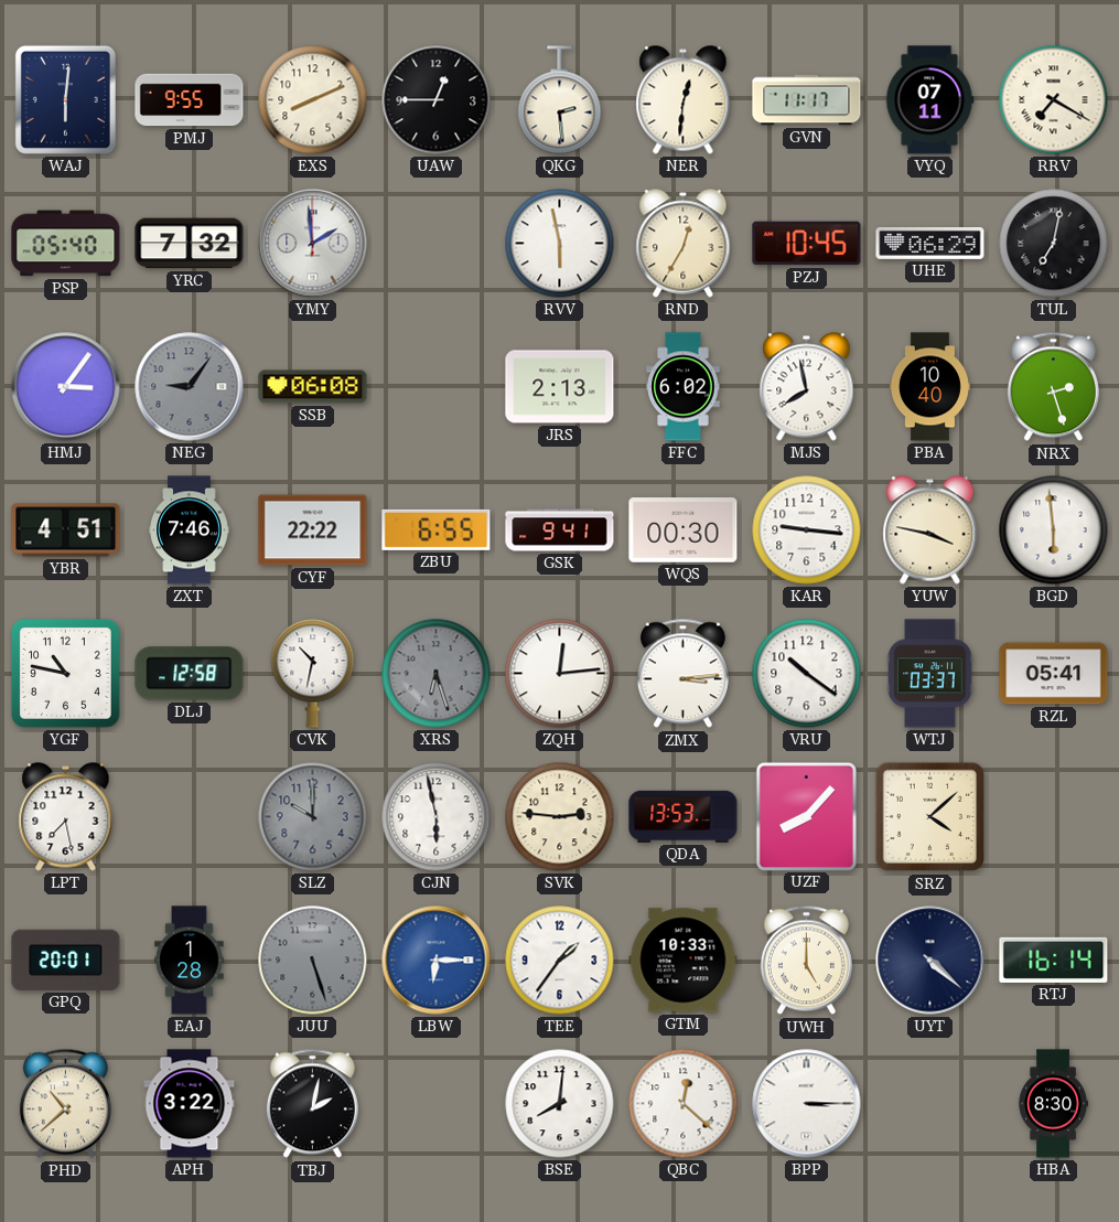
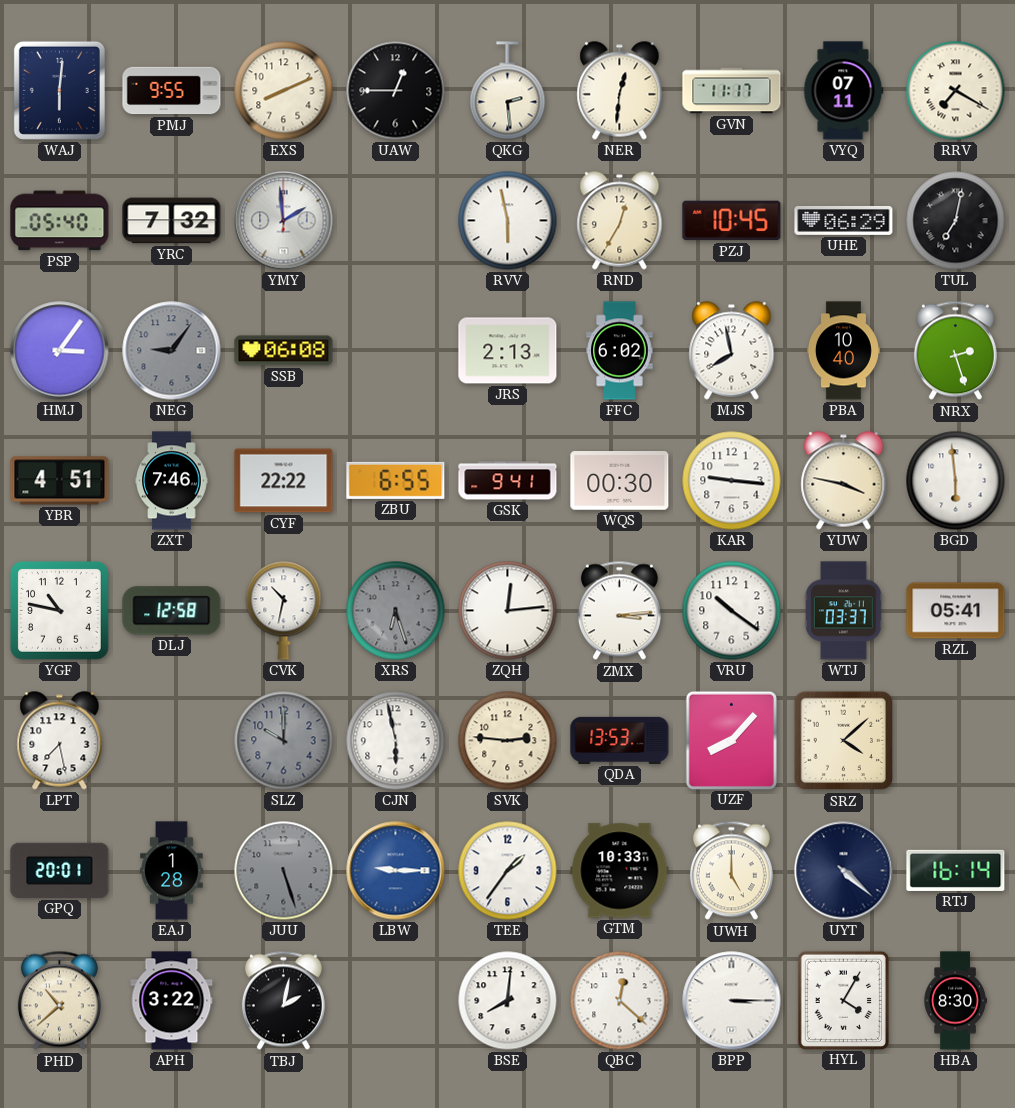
LBW: 6:15 -> 9:15 (396, 871)
HYL: none -> 4:05 (843, 1000)
